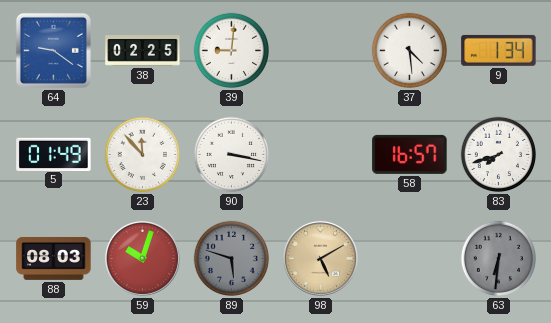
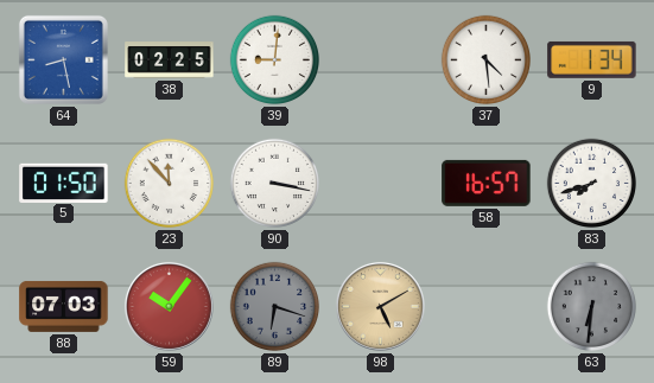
64: 9:21 -> 8:28 (63, 59)
5: 01:49 -> 01:50 (64, 183)
88: 08:03 -> 07:03 (64, 306)
59: 10:03 -> 10:06 (169, 306)
89: 5:48 -> 6:18 (275, 307)
